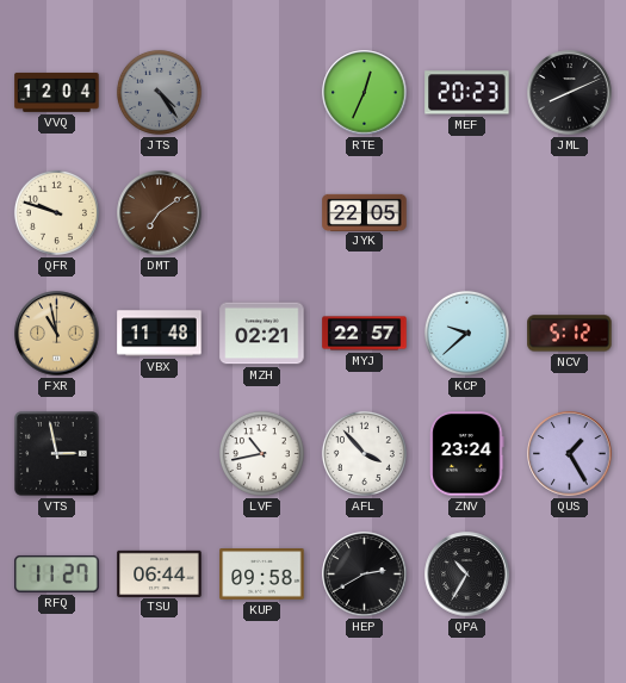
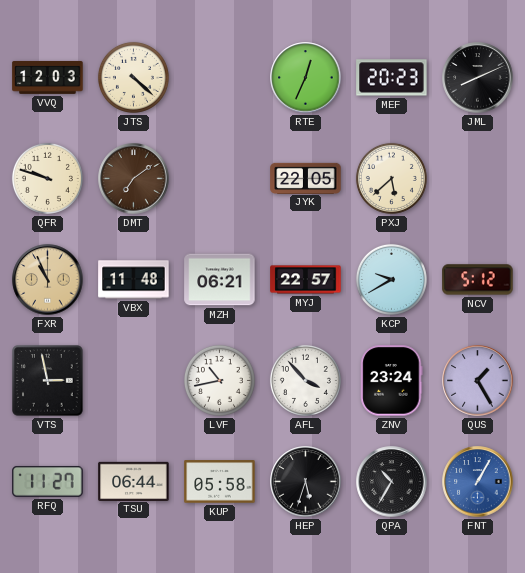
VVQ: 12:04 -> 12:03 (48, 77)
JTS: 4:24 -> 4:22 (133, 77)
JTS dial: grey -> cream (133, 77)
PXJ: none -> 5:38 (391, 178)
FXR: 10:58 -> 10:56 (48, 280)
MZH: 02:21 -> 06:21 (220, 280)
KCP: 9:38 -> 9:40 (391, 279)
KUP: 09:58 -> 05:58 (220, 482)
HEP: 2:40 -> 5:33 (306, 482)
FNT: none -> 1:05 (478, 482)
